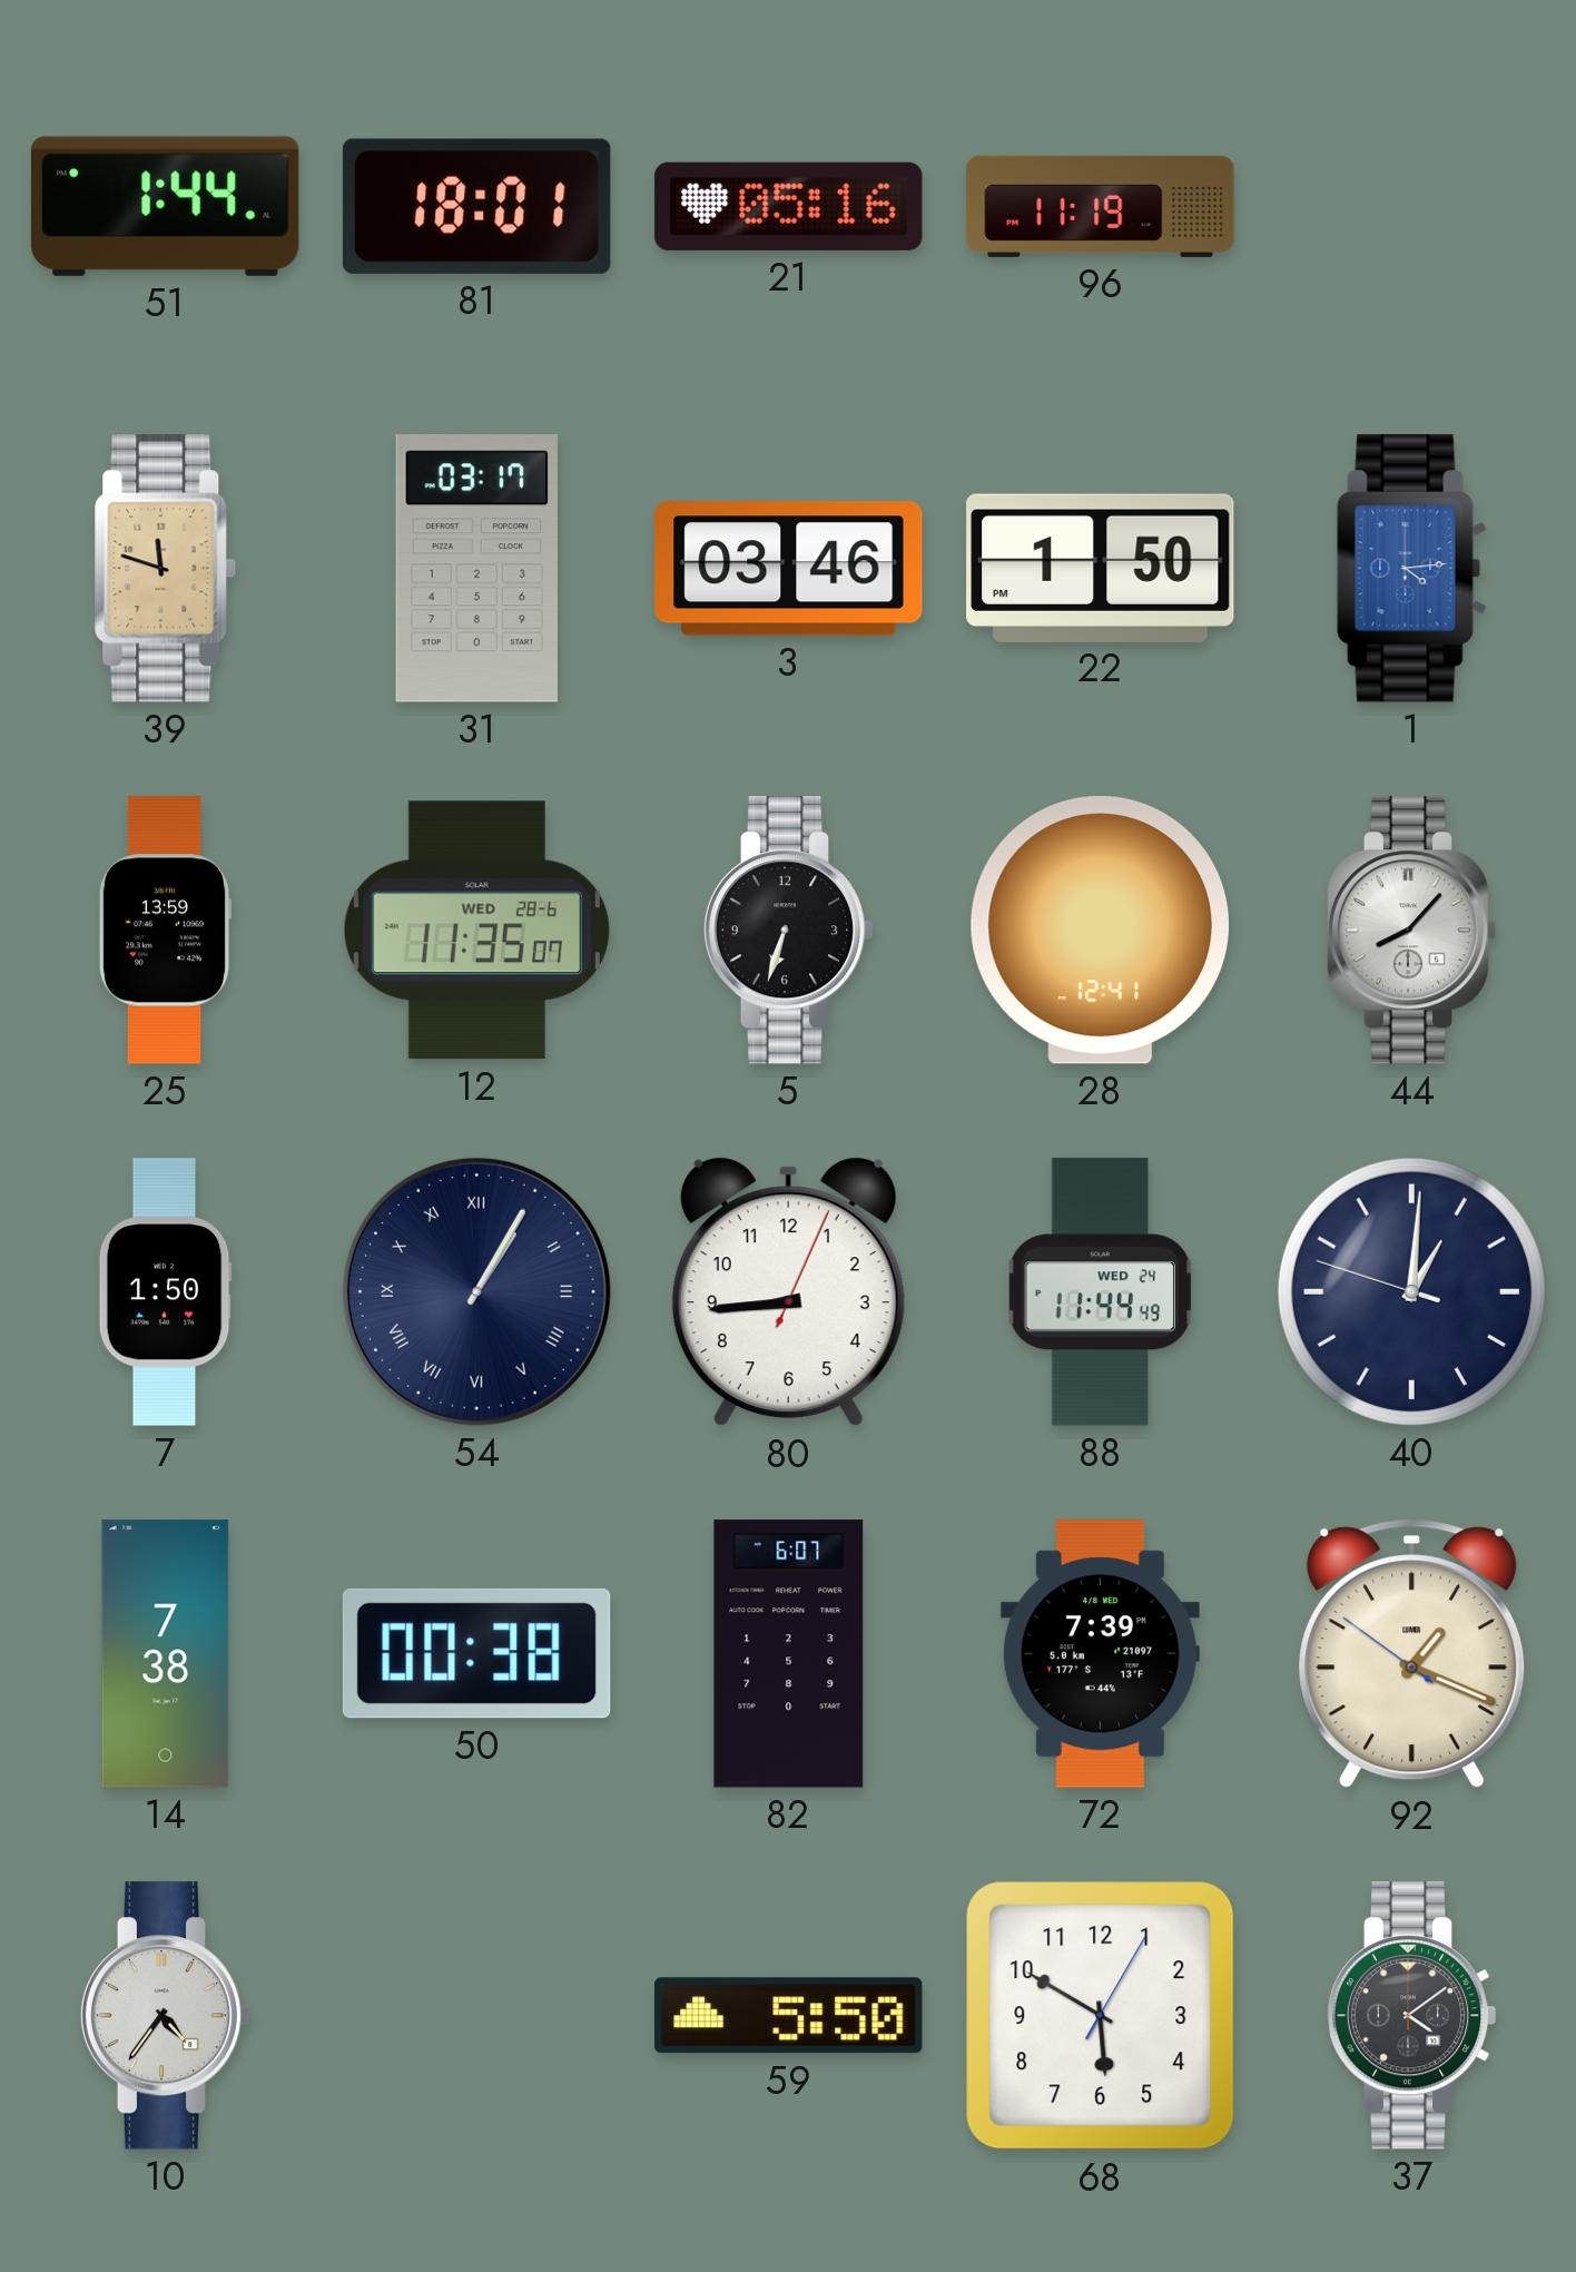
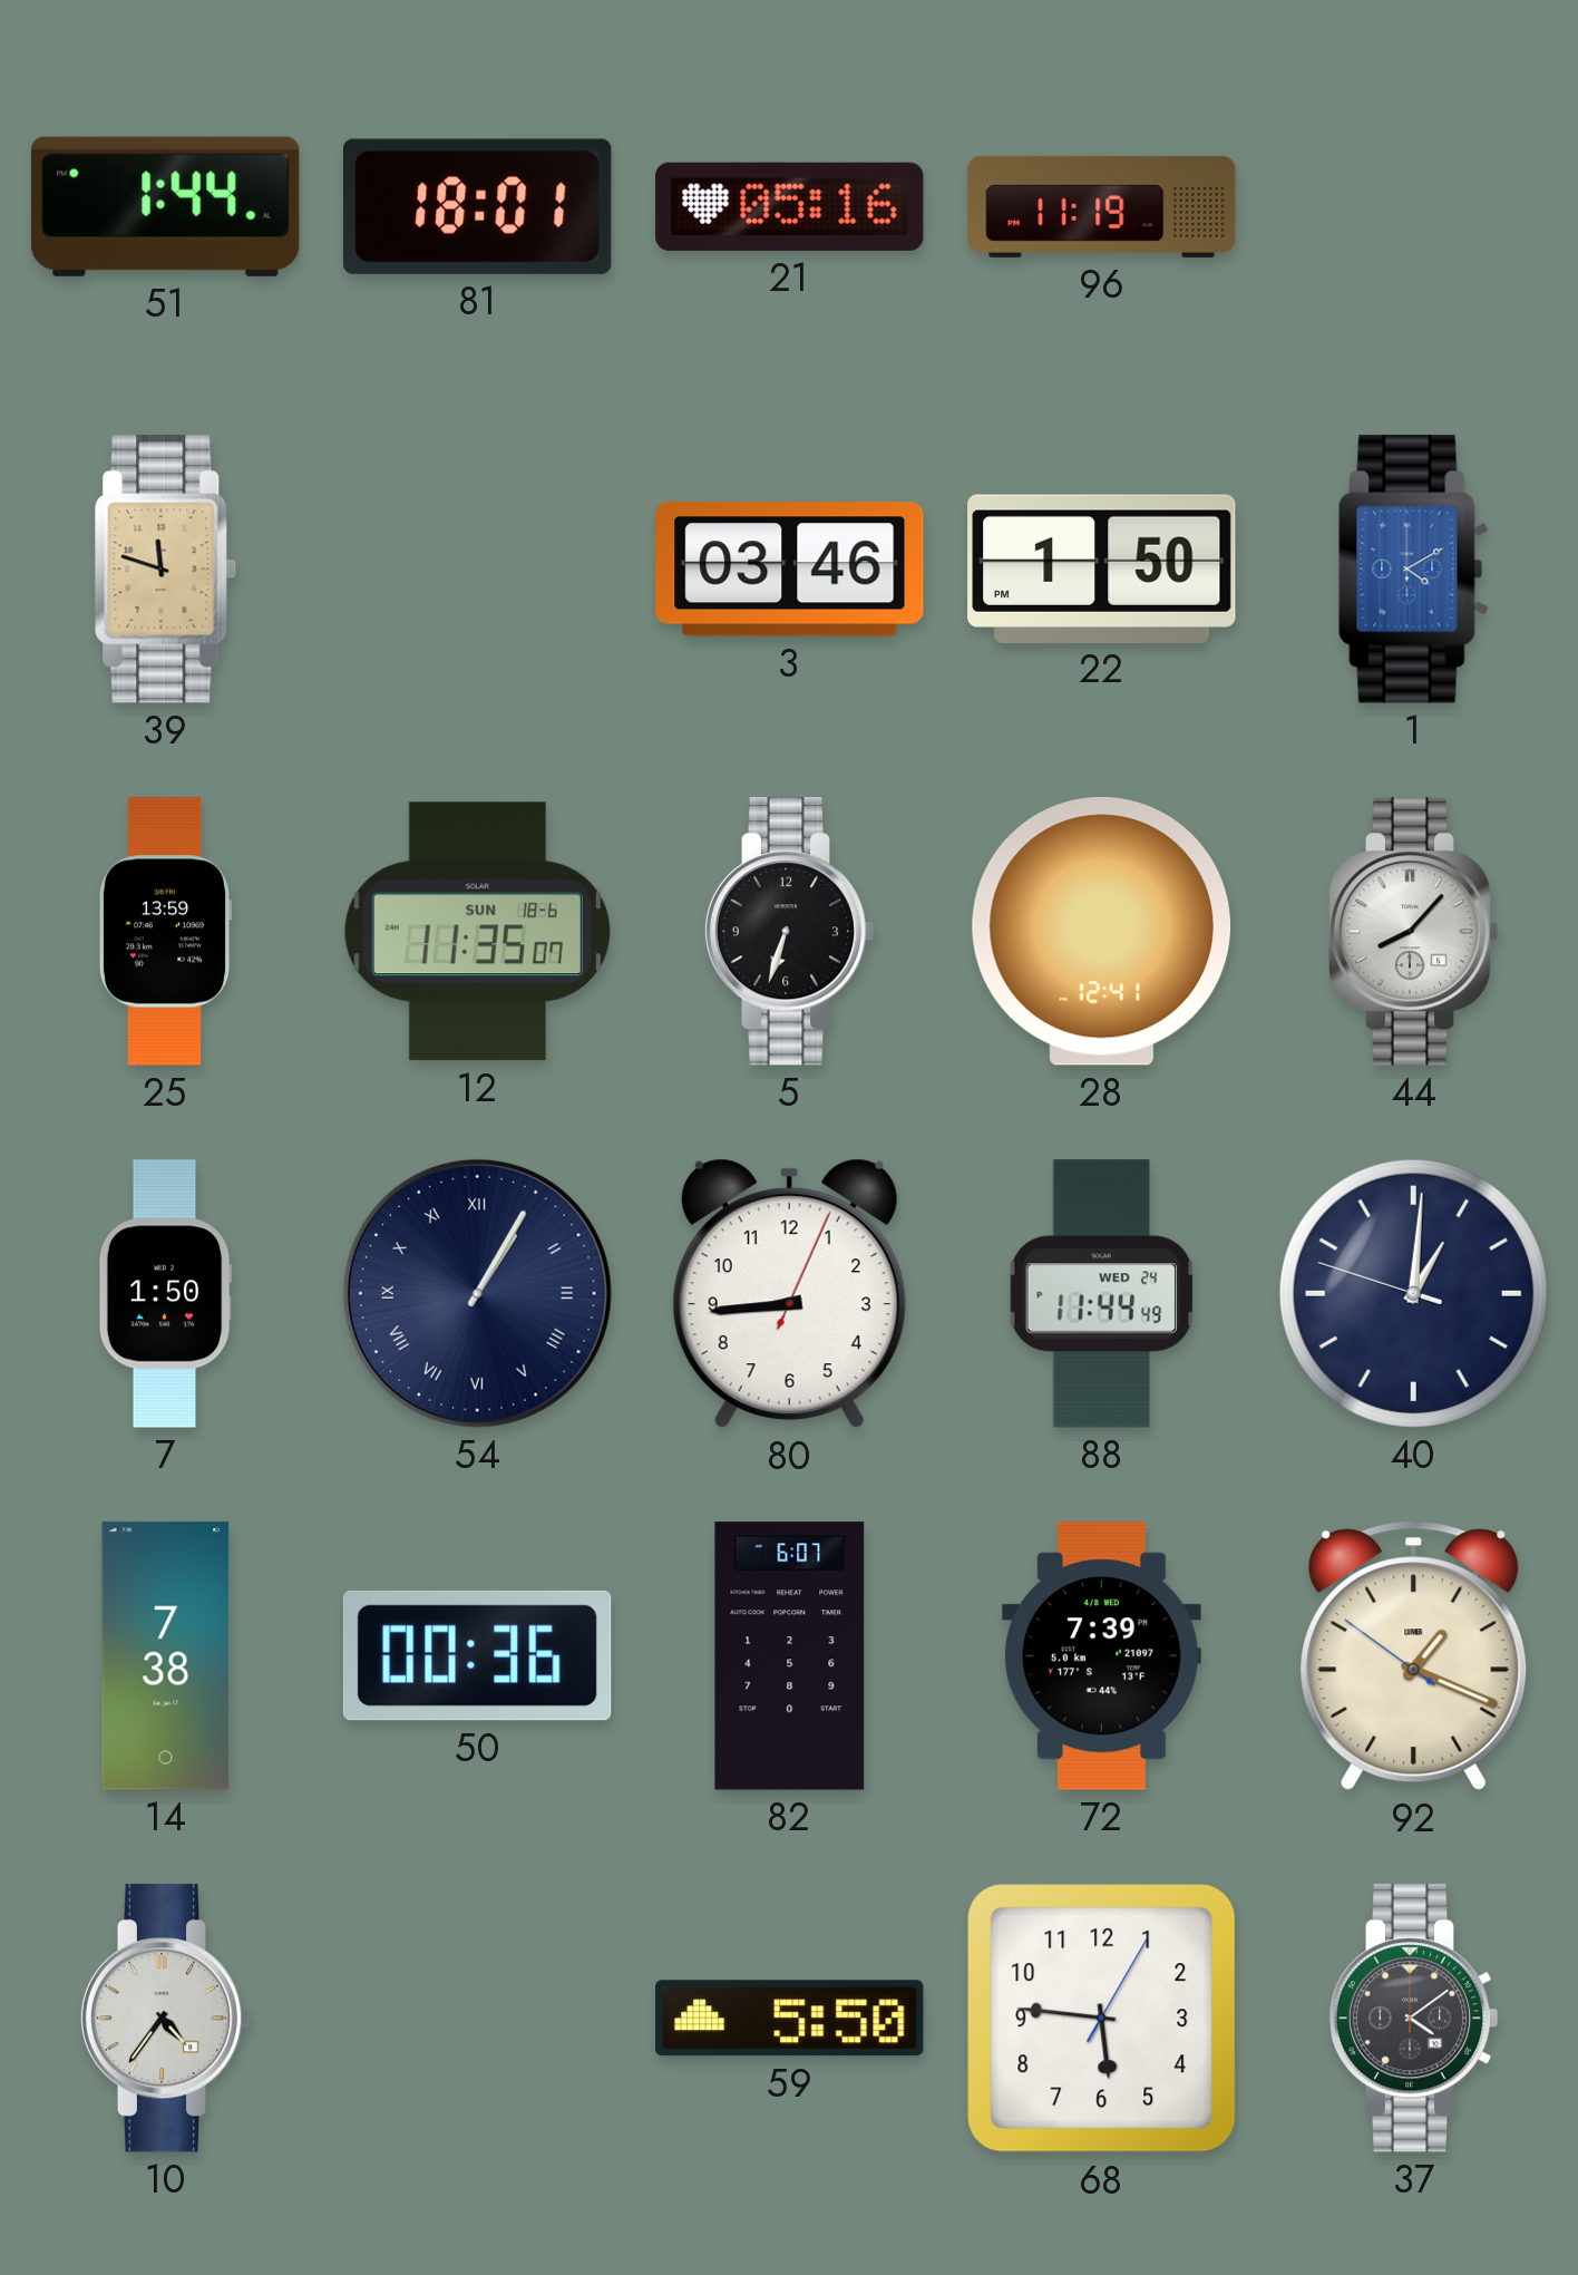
31: 03:17 -> none (476, 569)
1: 4:14 -> 4:10 (1414, 570)
12 date: WED 28-6 -> SUN 18-6 (477, 932)
50: 00:38 -> 00:36 (477, 1655)
68: 5:50 -> 5:46 (1102, 2019)
